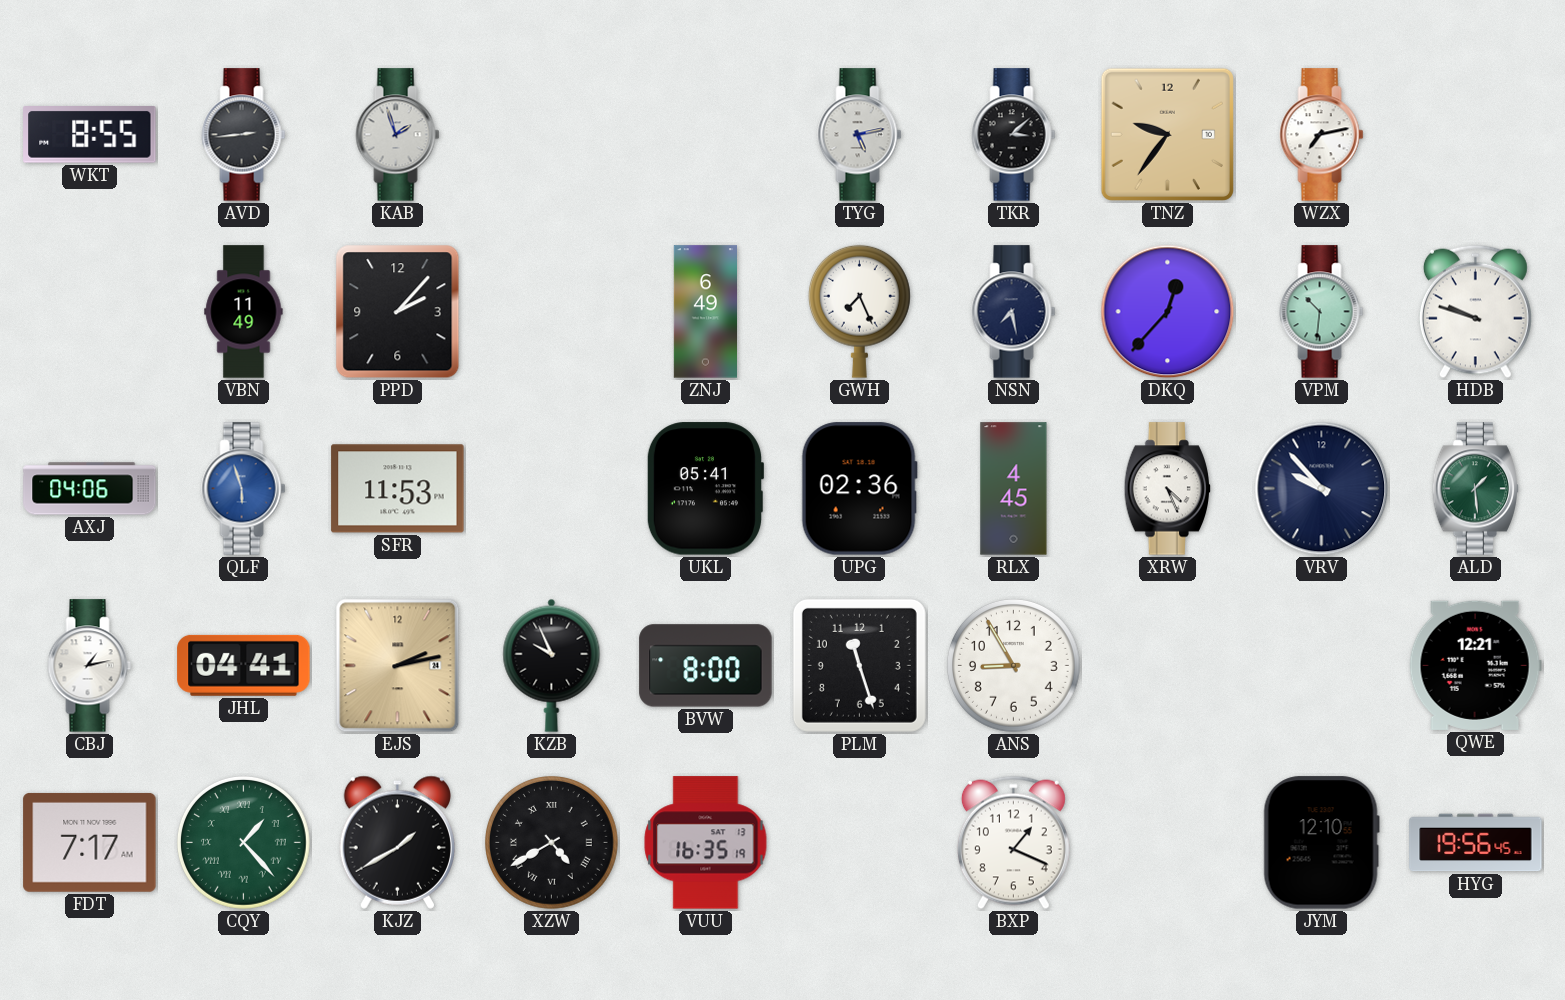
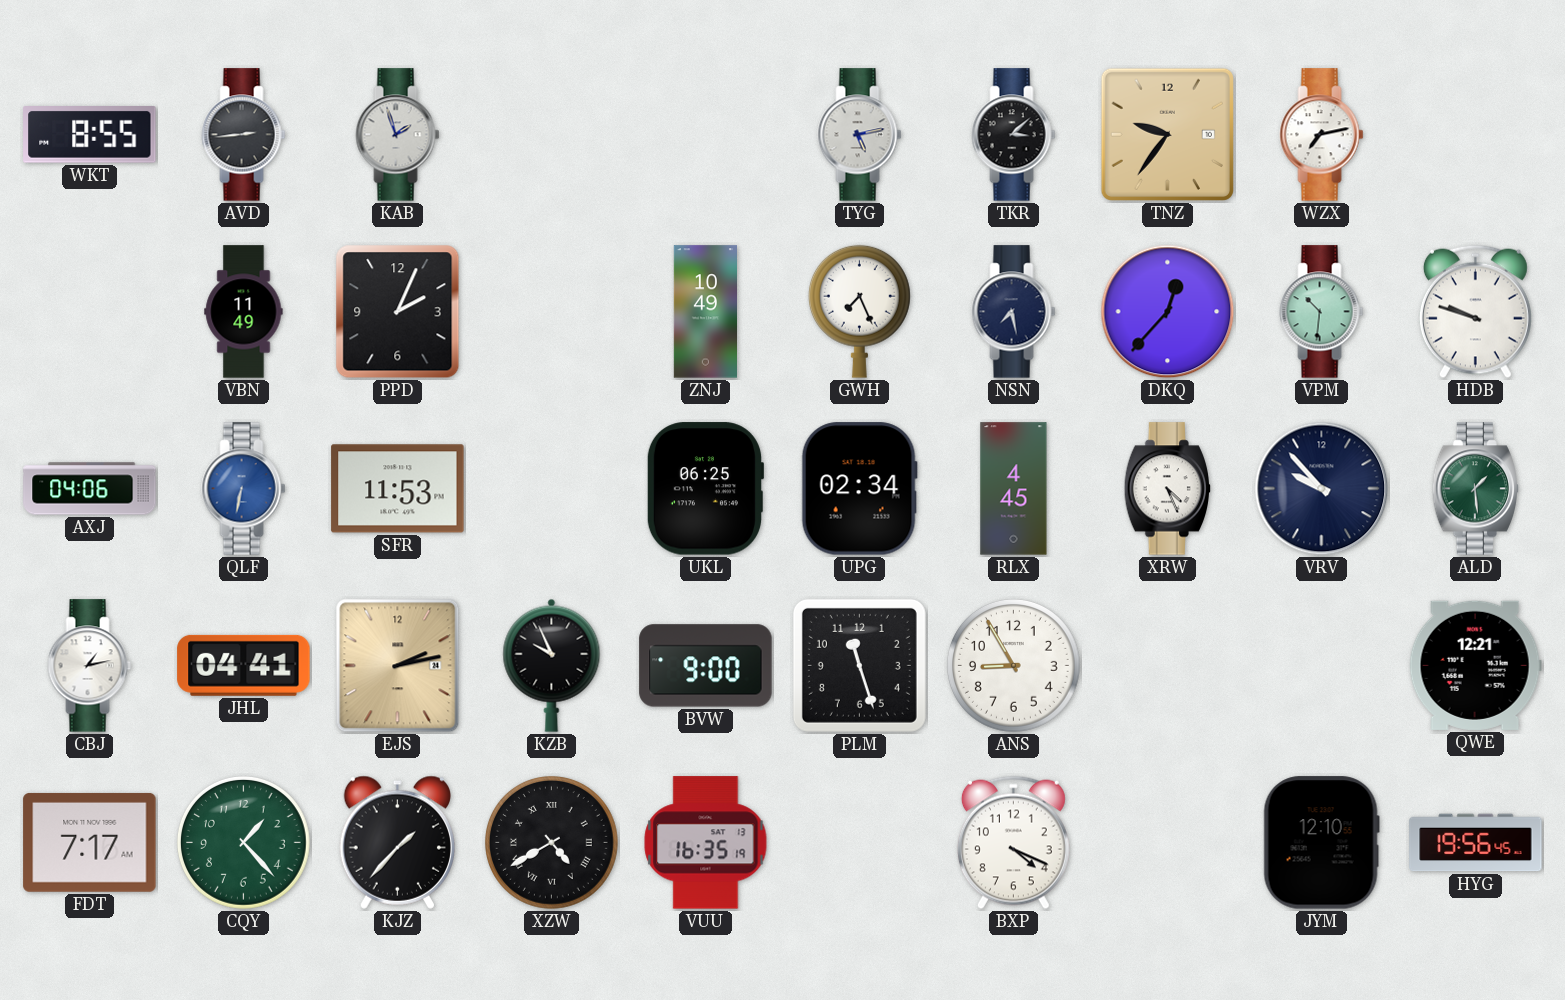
PPD: 2:07 -> 2:04 (398, 312)
ZNJ: 6:49 -> 10:49 (705, 312)
QLF: 5:57 -> 6:32 (244, 489)
UKL: 05:41 -> 06:25 (704, 489)
UPG: 02:36 -> 02:34 (859, 489)
BVW: 8:00 -> 9:00 (706, 666)
CQY numerals: Roman -> Arabic (244, 843)
KJZ: 1:40 -> 1:37 (397, 842)
BXP: 1:19 -> 4:19 (1013, 843)
